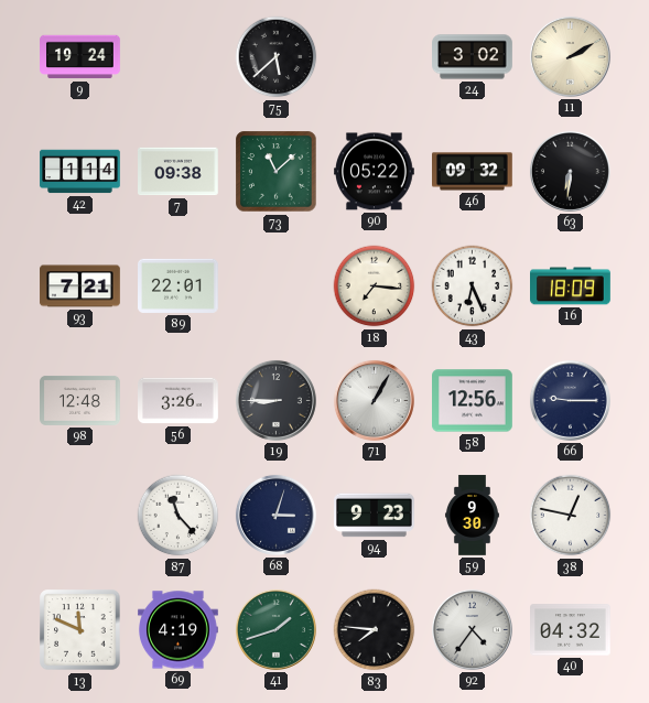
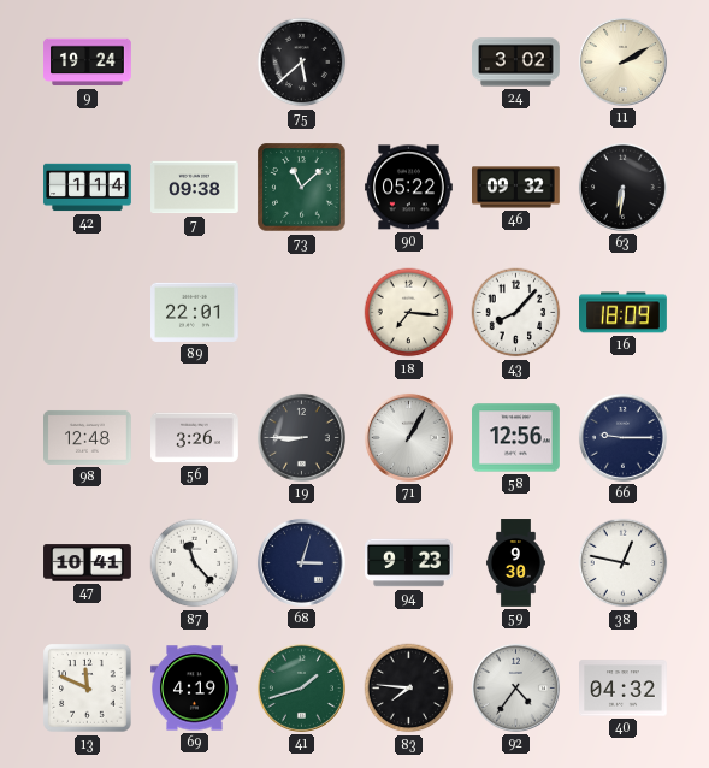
93: 7:21 -> none (80, 286)
43: 6:26 -> 8:07 (516, 313)
47: none -> 10:41 (88, 563)
